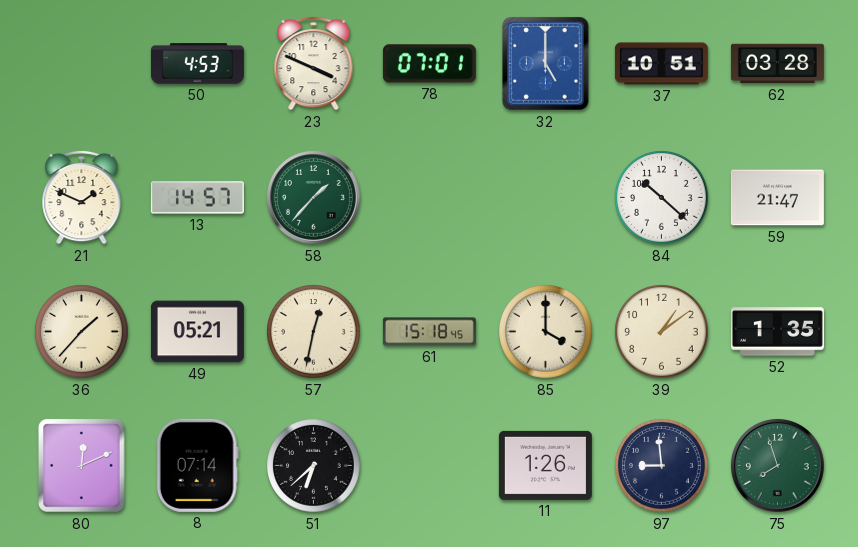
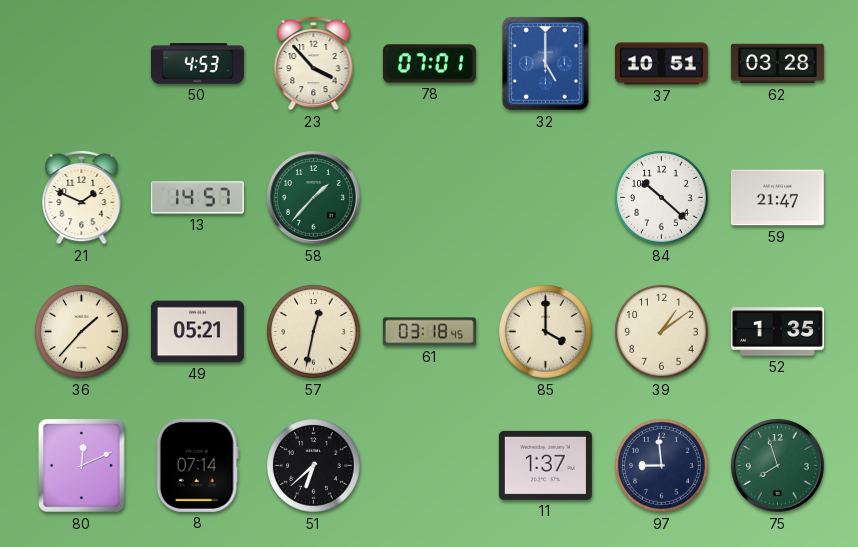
23: 3:49 -> 3:53 (314, 63)
61: 15:18 -> 03:18 (429, 332)
11: 1:26 -> 1:37 (545, 465)
